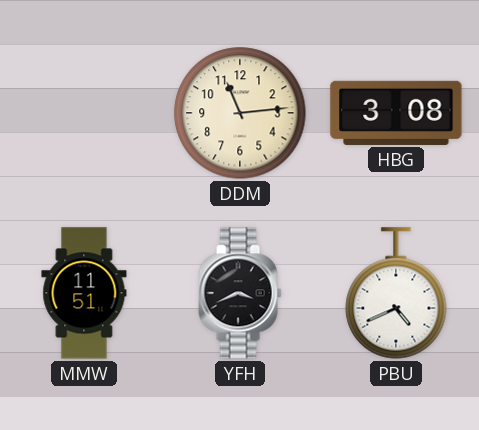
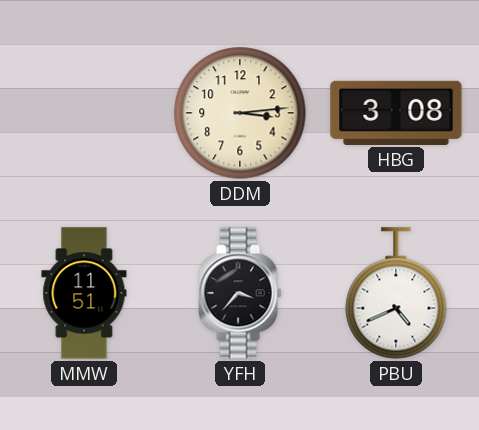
DDM: 11:14 -> 3:14 (240, 113)
YFH: 3:41 -> 3:37 (240, 293)
